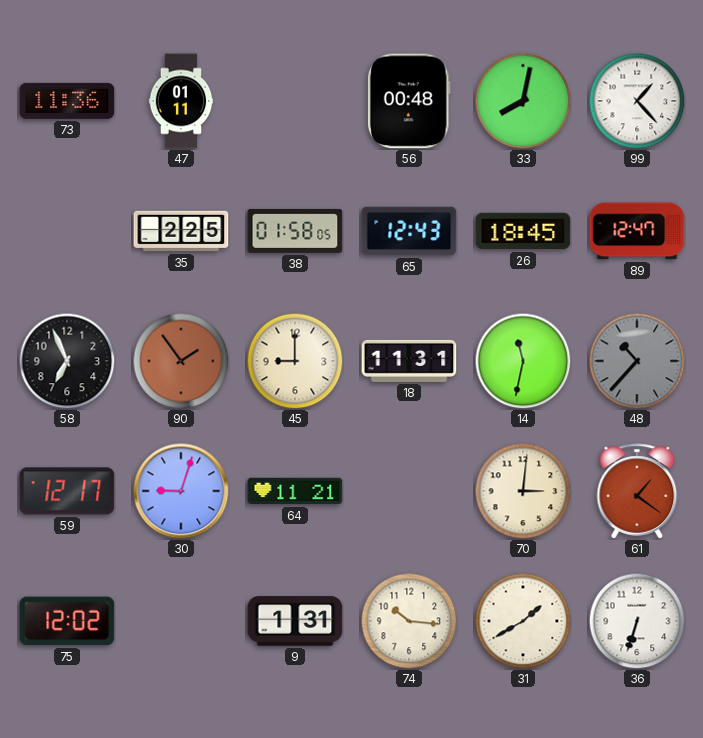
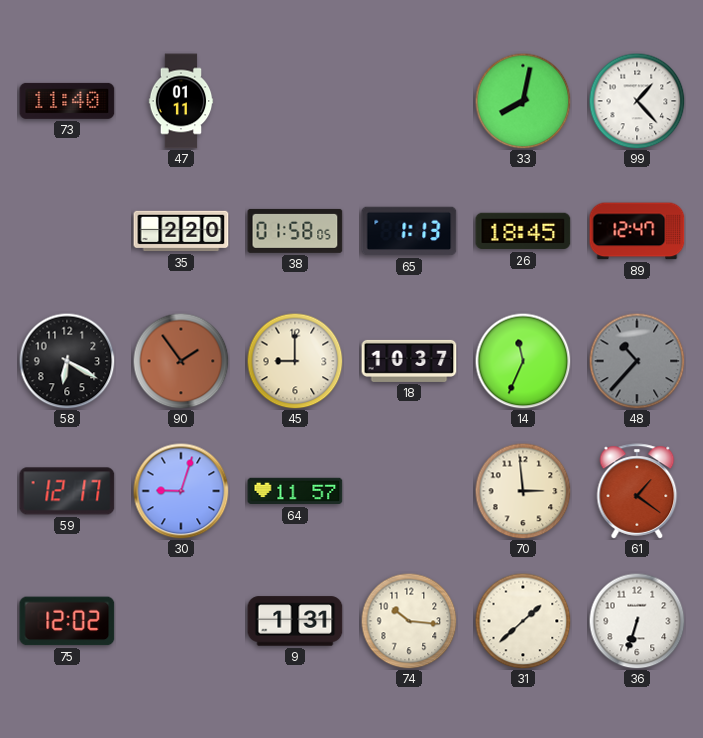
73: 11:36 -> 11:40 (67, 101)
56: 00:48 -> none (409, 101)
35: 2:25 -> 2:20 (181, 231)
65: 12:43 -> 1:13 (409, 231)
58: 6:56 -> 6:20 (67, 361)
18: 11:31 -> 10:37 (409, 361)
14: 11:32 -> 11:34 (523, 361)
64: 11:21 -> 11:57 (295, 491)
70: 3:01 -> 2:59 (523, 491)
31: 1:40 -> 1:38 (523, 621)
